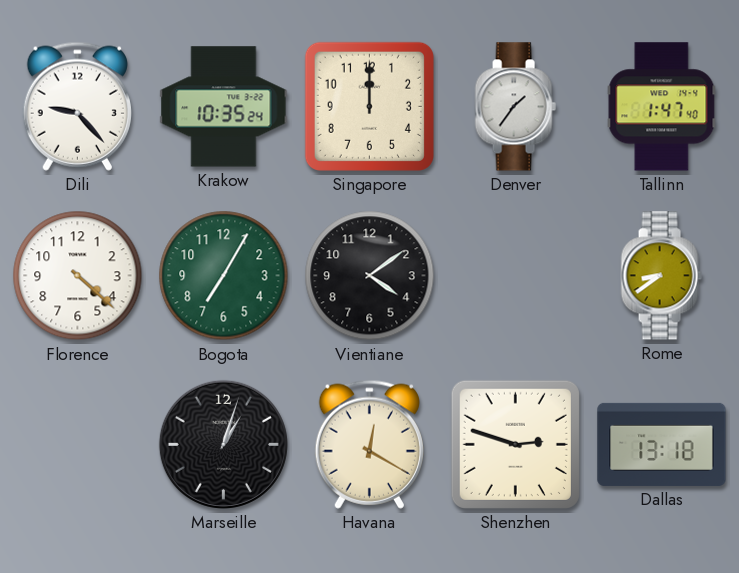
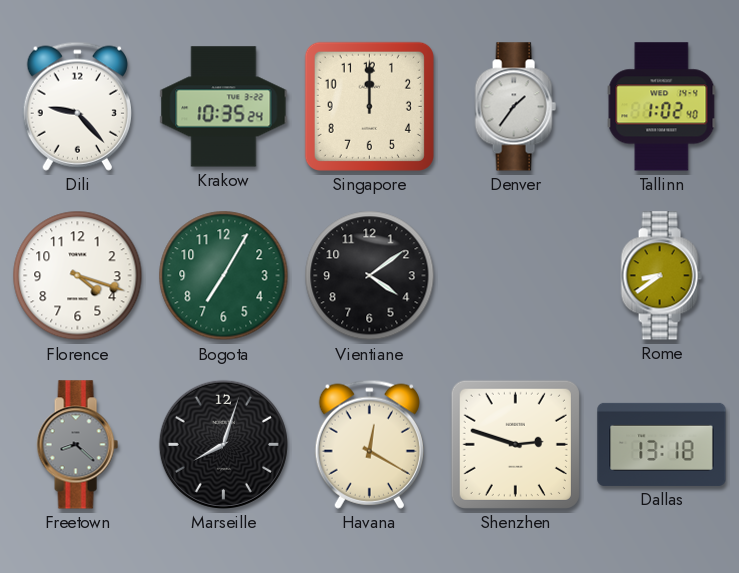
Tallinn: 1:47 -> 1:02 (662, 107)
Florence: 4:22 -> 4:18 (78, 276)
Freetown: none -> 8:22 (77, 445)
Marseille: 1:03 -> 8:03 (223, 444)
